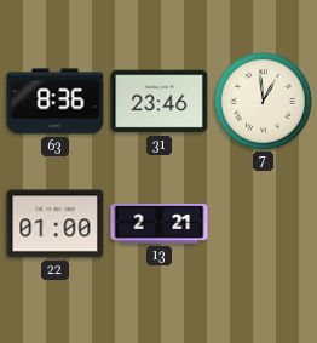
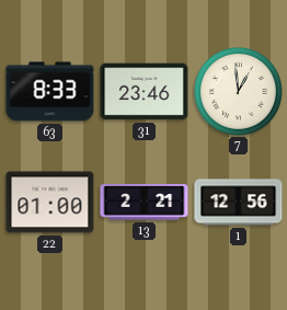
63: 8:36 -> 8:33 (50, 92)
1: none -> 12:56 (239, 203)
